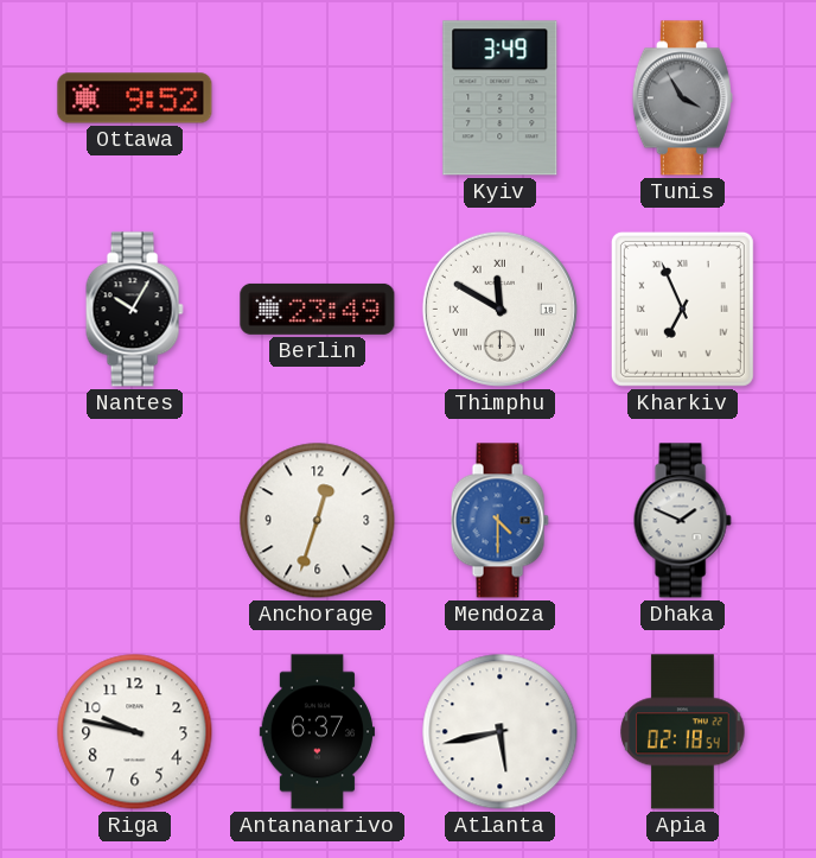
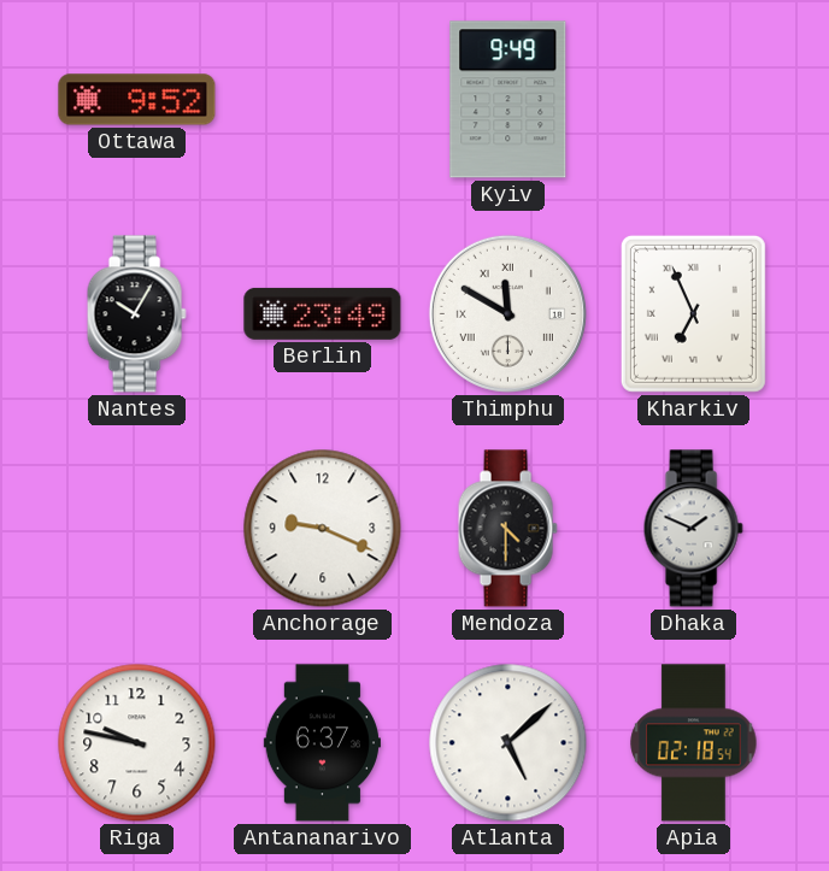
Kyiv: 3:49 -> 9:49 (508, 100)
Tunis: 3:55 -> none (682, 98)
Anchorage: 12:33 -> 9:19 (323, 529)
Mendoza dial: blue -> black (507, 529)
Atlanta: 5:43 -> 5:08 (508, 743)
